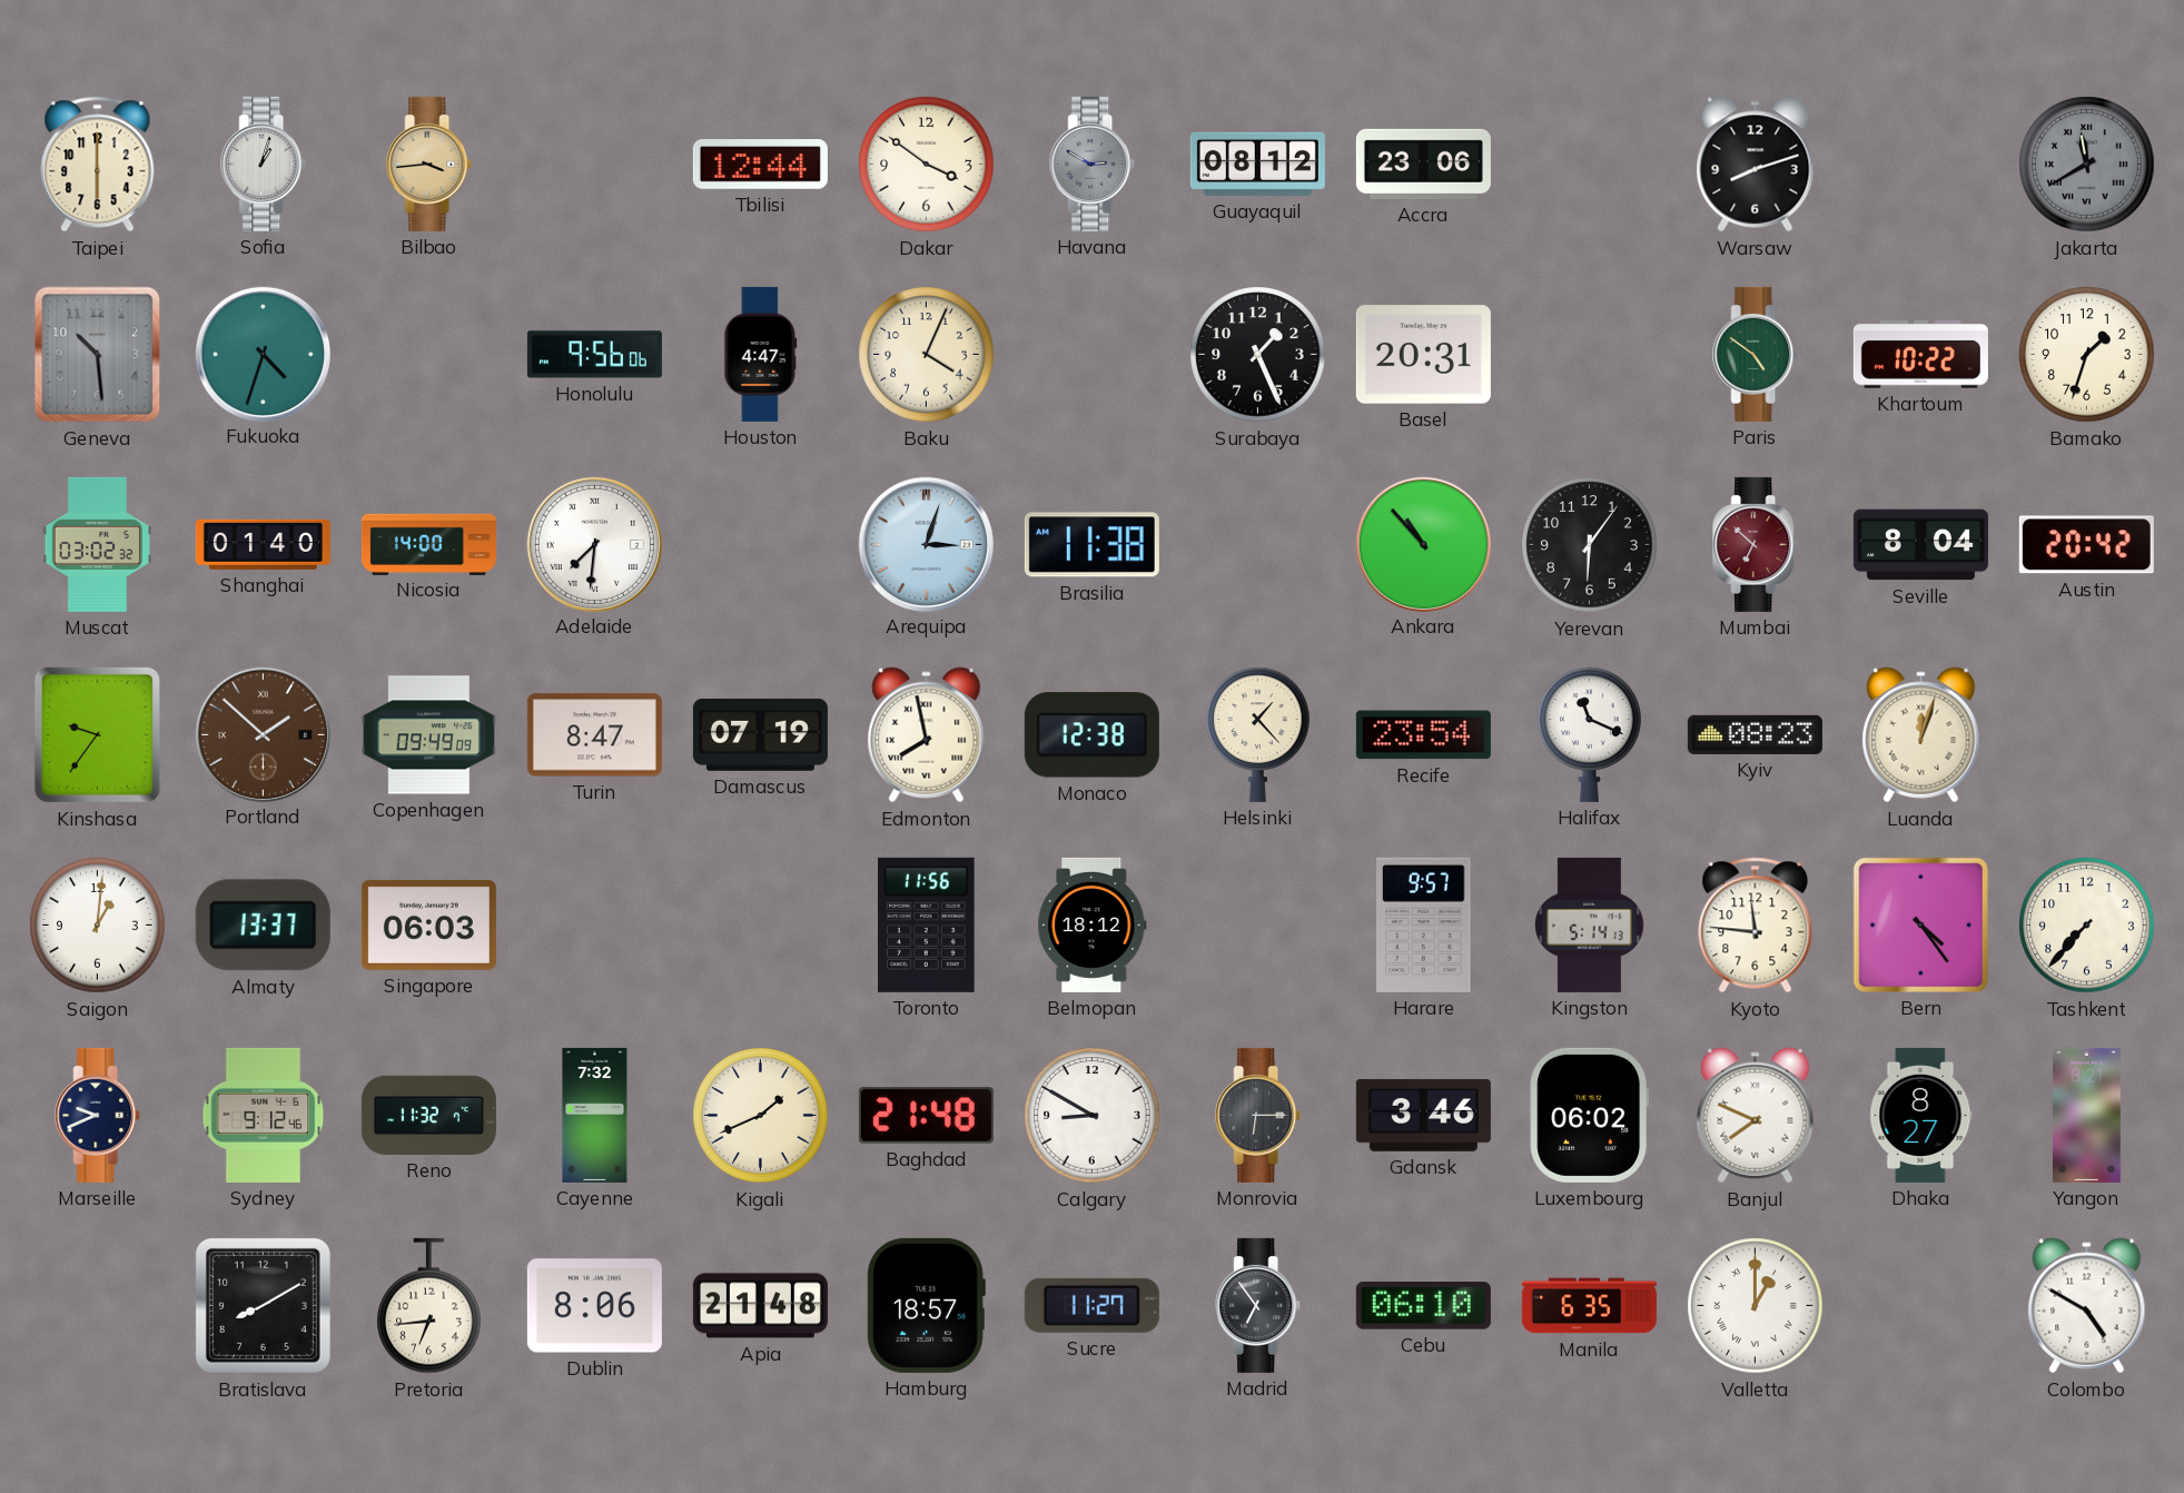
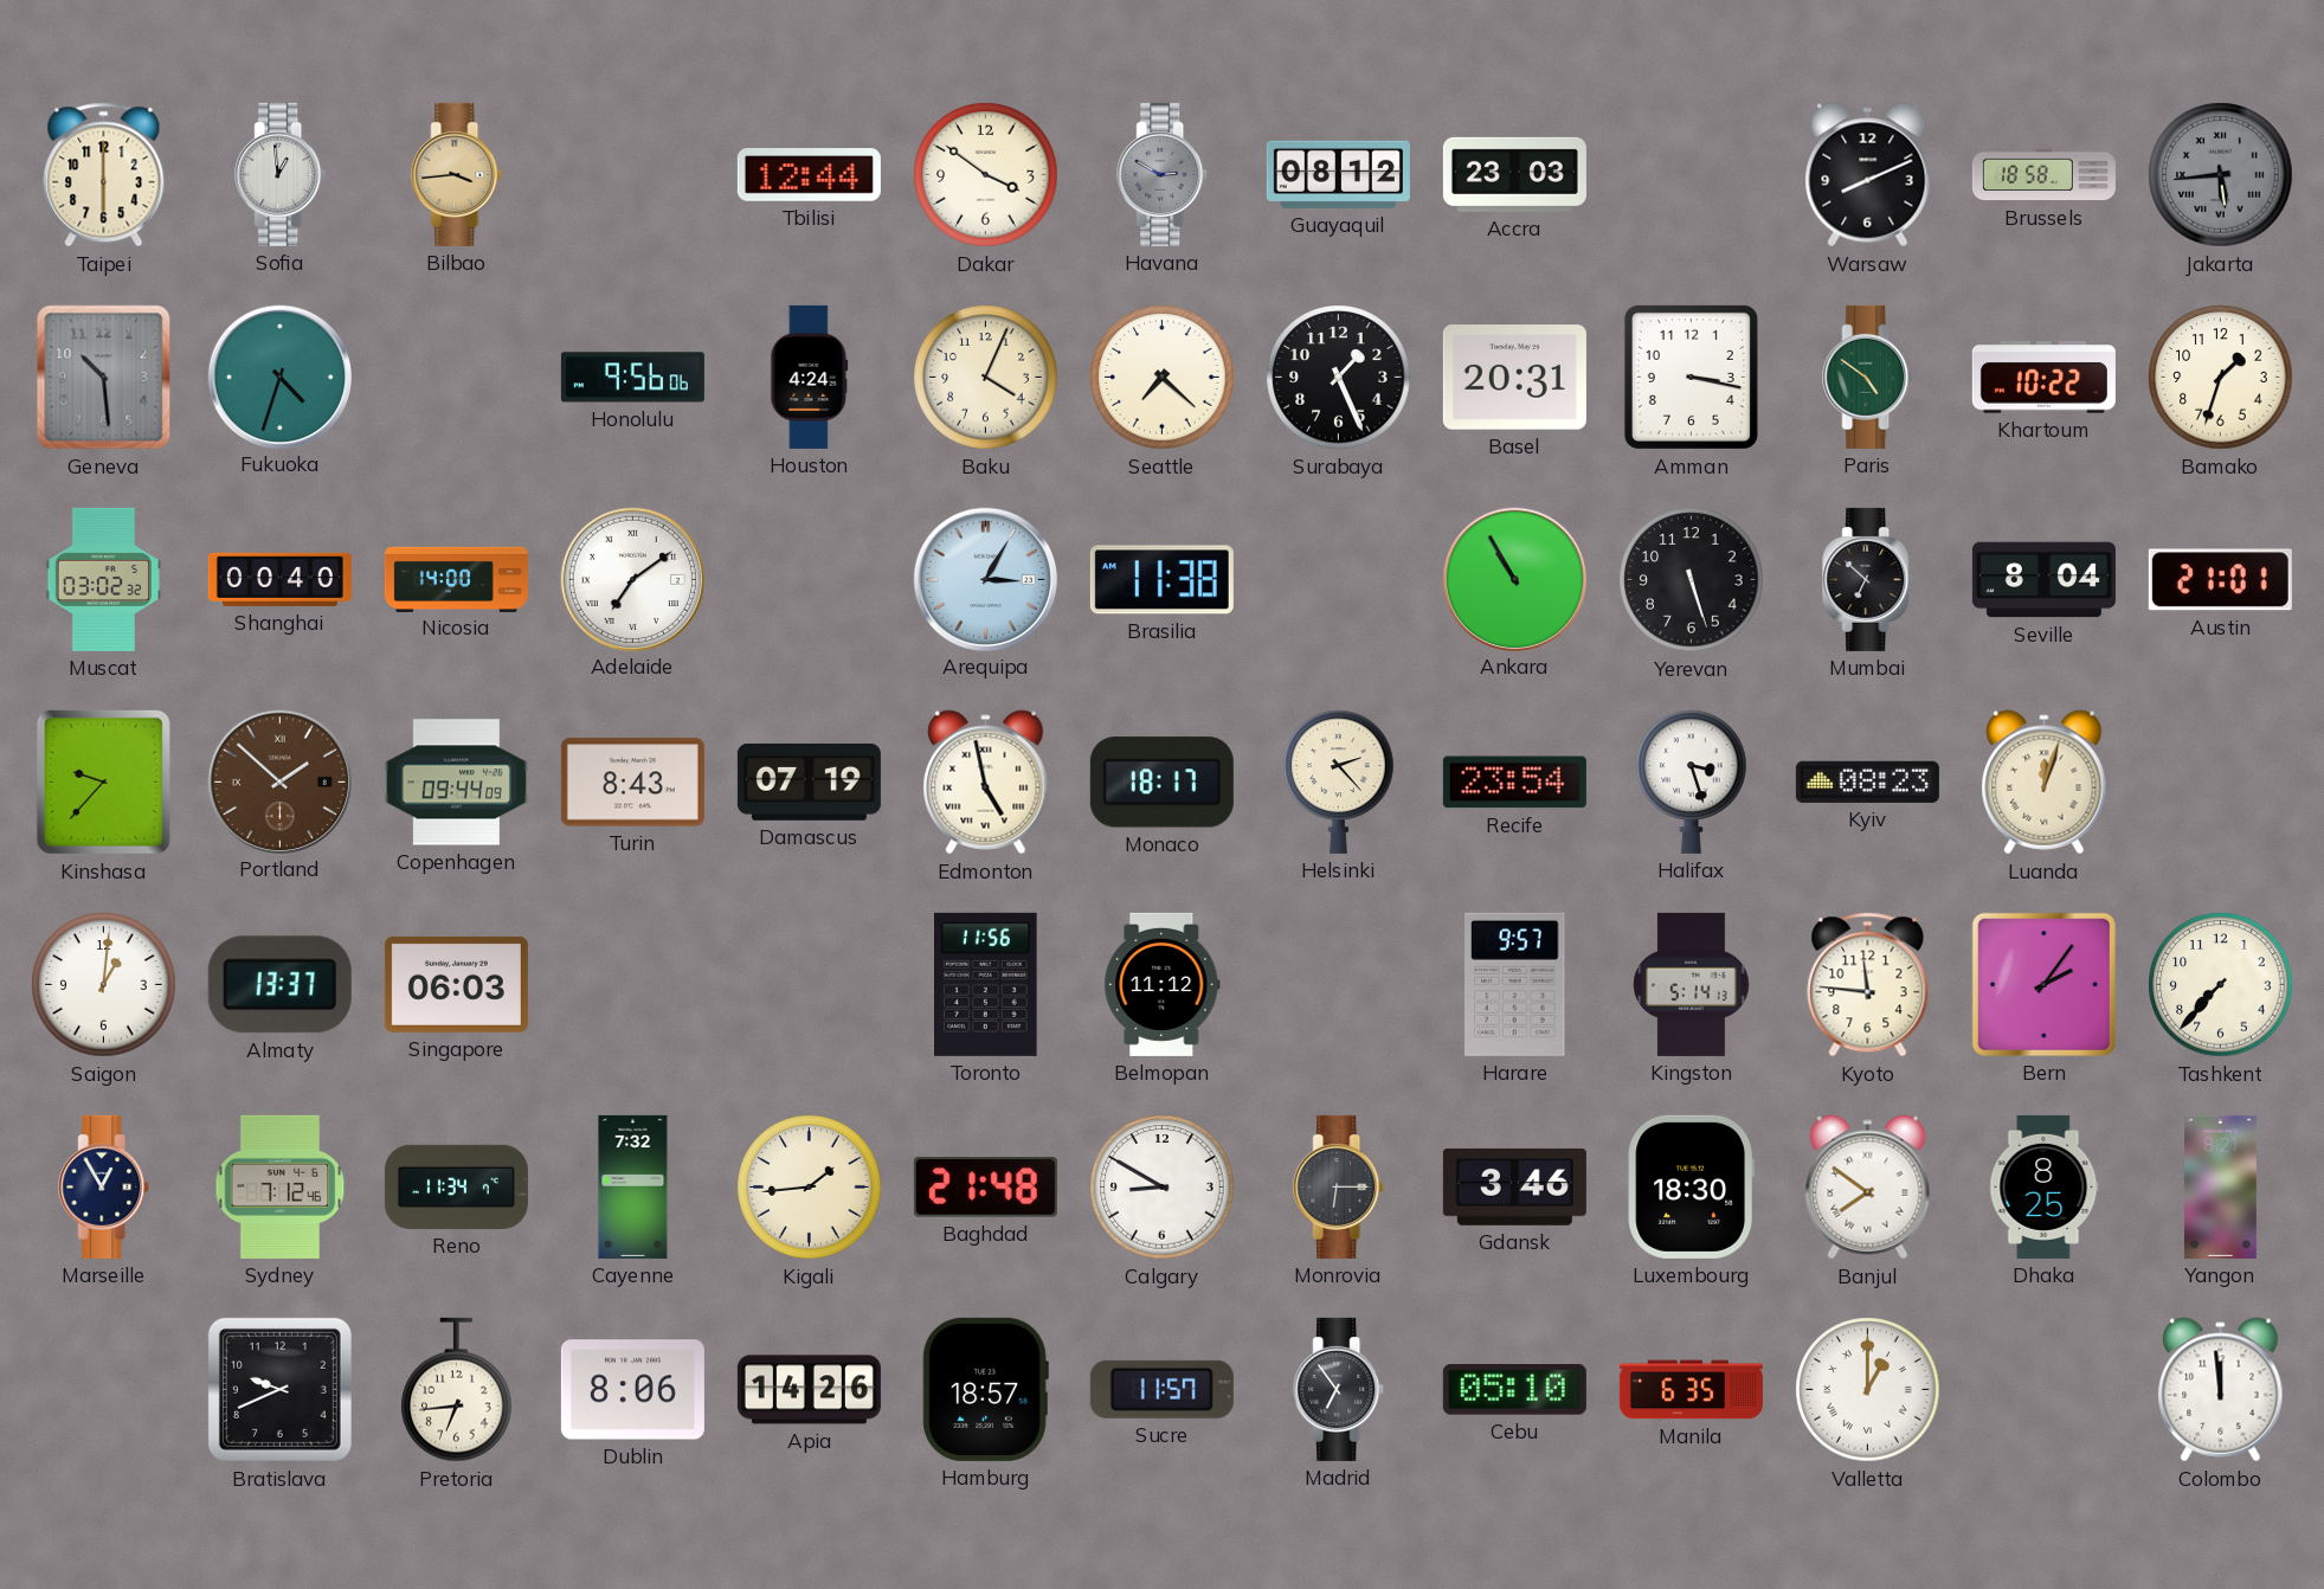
Sofia: 1:03 -> 12:59 (281, 174)
Accra: 23:06 -> 23:03 (1514, 174)
Warsaw: 8:12 -> 8:11 (1868, 175)
Brussels: none -> 18:58 (2043, 175)
Jakarta: 11:40 -> 5:44 (2221, 175)
Houston: 4:47 -> 4:24 (810, 377)
Seattle: none -> 7:22 (1163, 378)
Amman: none -> 3:17 (1691, 377)
Shanghai: 01:40 -> 00:40 (279, 579)
Adelaide: 7:31 -> 7:09 (632, 579)
Arequipa: 3:03 -> 3:05 (985, 579)
Ankara: 10:53 -> 10:55 (1514, 579)
Yerevan: 6:06 -> 5:27 (1692, 580)
Mumbai dial: burgundy -> black (1868, 579)
Austin: 20:42 -> 21:01 (2220, 580)
Kinshasa: 9:36 -> 9:37 (103, 781)
Copenhagen: 09:49 -> 09:44 (456, 783)
Turin: 8:47 -> 8:43 (632, 783)
Edmonton: 7:58 -> 4:58 (986, 783)
Monaco: 12:38 -> 18:17 (1161, 783)
Helsinki: 1:23 -> 2:23 (1339, 781)
Halifax: 11:19 -> 3:27 (1692, 781)
Belmopan: 18:12 -> 11:12 (1163, 984)
Bern: 4:24 -> 2:06 (2043, 984)
Marseille: 9:41 -> 12:55 (104, 1186)
Sydney: 9:12 -> 7:12 (281, 1186)
Reno: 11:32 -> 11:34 (456, 1186)
Kigali: 1:41 -> 1:44 (810, 1188)
Luxembourg: 06:02 -> 18:30 (1691, 1186)
Banjul: 7:49 -> 7:51 (1868, 1188)
Dhaka: 8:27 -> 8:25 (2045, 1186)
Bratislava: 8:10 -> 9:41 (279, 1389)
Apia: 21:48 -> 14:26 (809, 1390)
Sucre: 11:27 -> 11:57 (1161, 1389)
Cebu: 06:10 -> 05:10 (1514, 1390)
Colombo: 4:50 -> 11:59 (2221, 1390)
